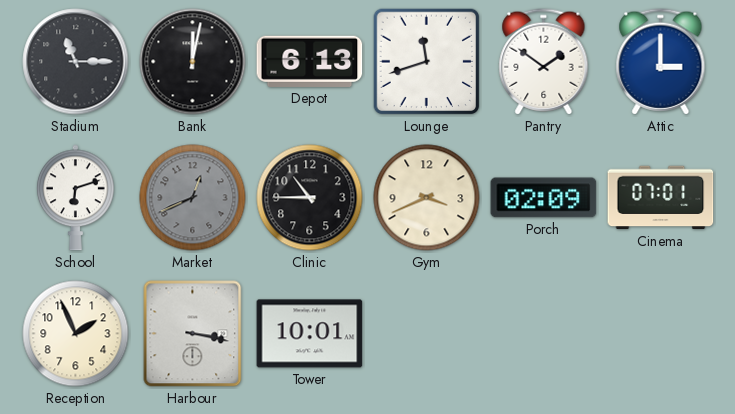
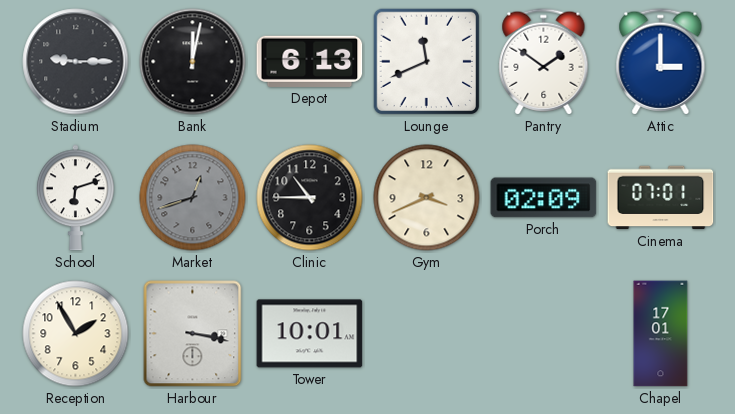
Stadium: 11:15 -> 9:15 (76, 62)
Lounge: 11:42 -> 11:41 (427, 62)
Market: 12:41 -> 12:42 (193, 198)
Reception: 1:56 -> 1:55 (76, 334)
Chapel: none -> 17:01 (661, 334)
